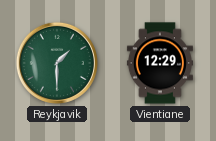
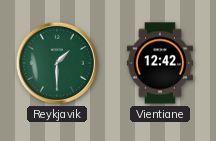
Vientiane: 12:29 -> 12:42 (160, 63)
